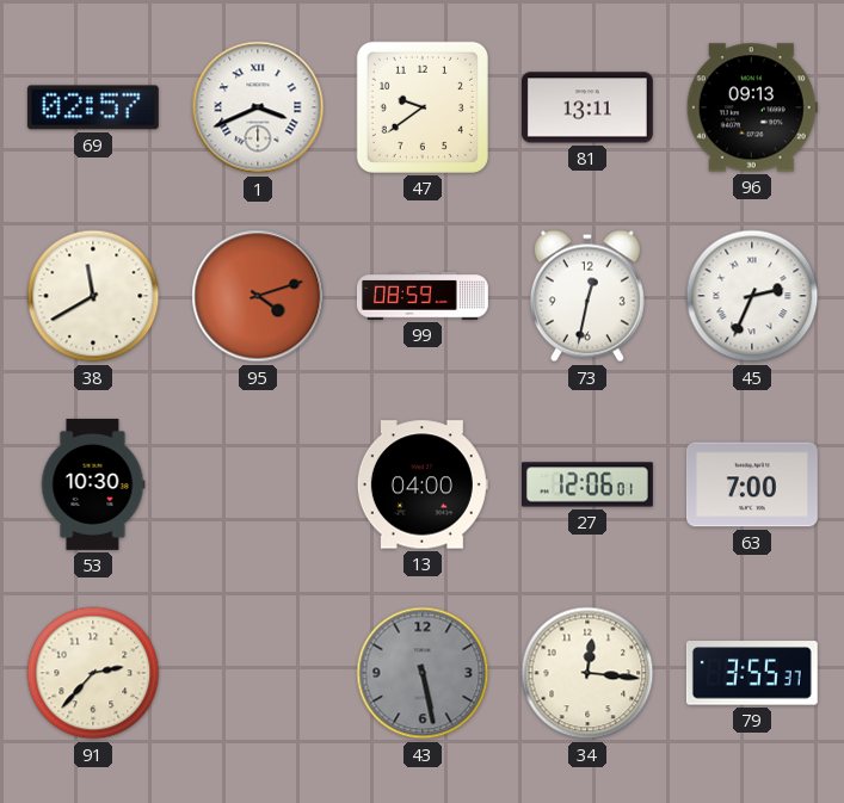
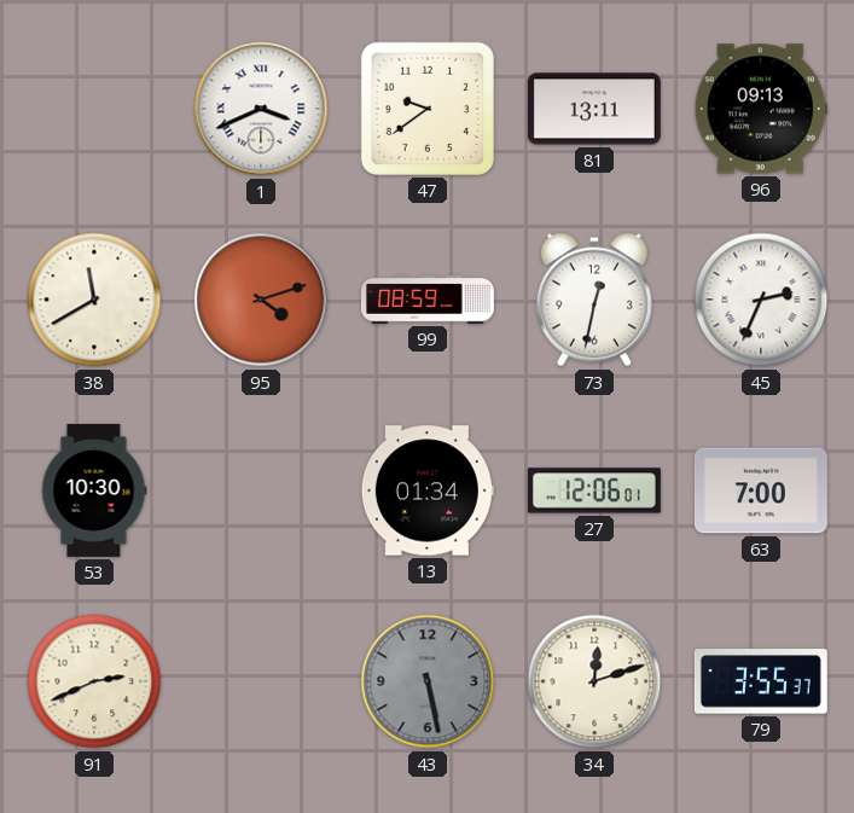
69: 02:57 -> none (93, 107)
13: 04:00 -> 01:34 (428, 490)
91: 2:37 -> 2:41 (94, 681)
34: 12:16 -> 12:12 (594, 681)
